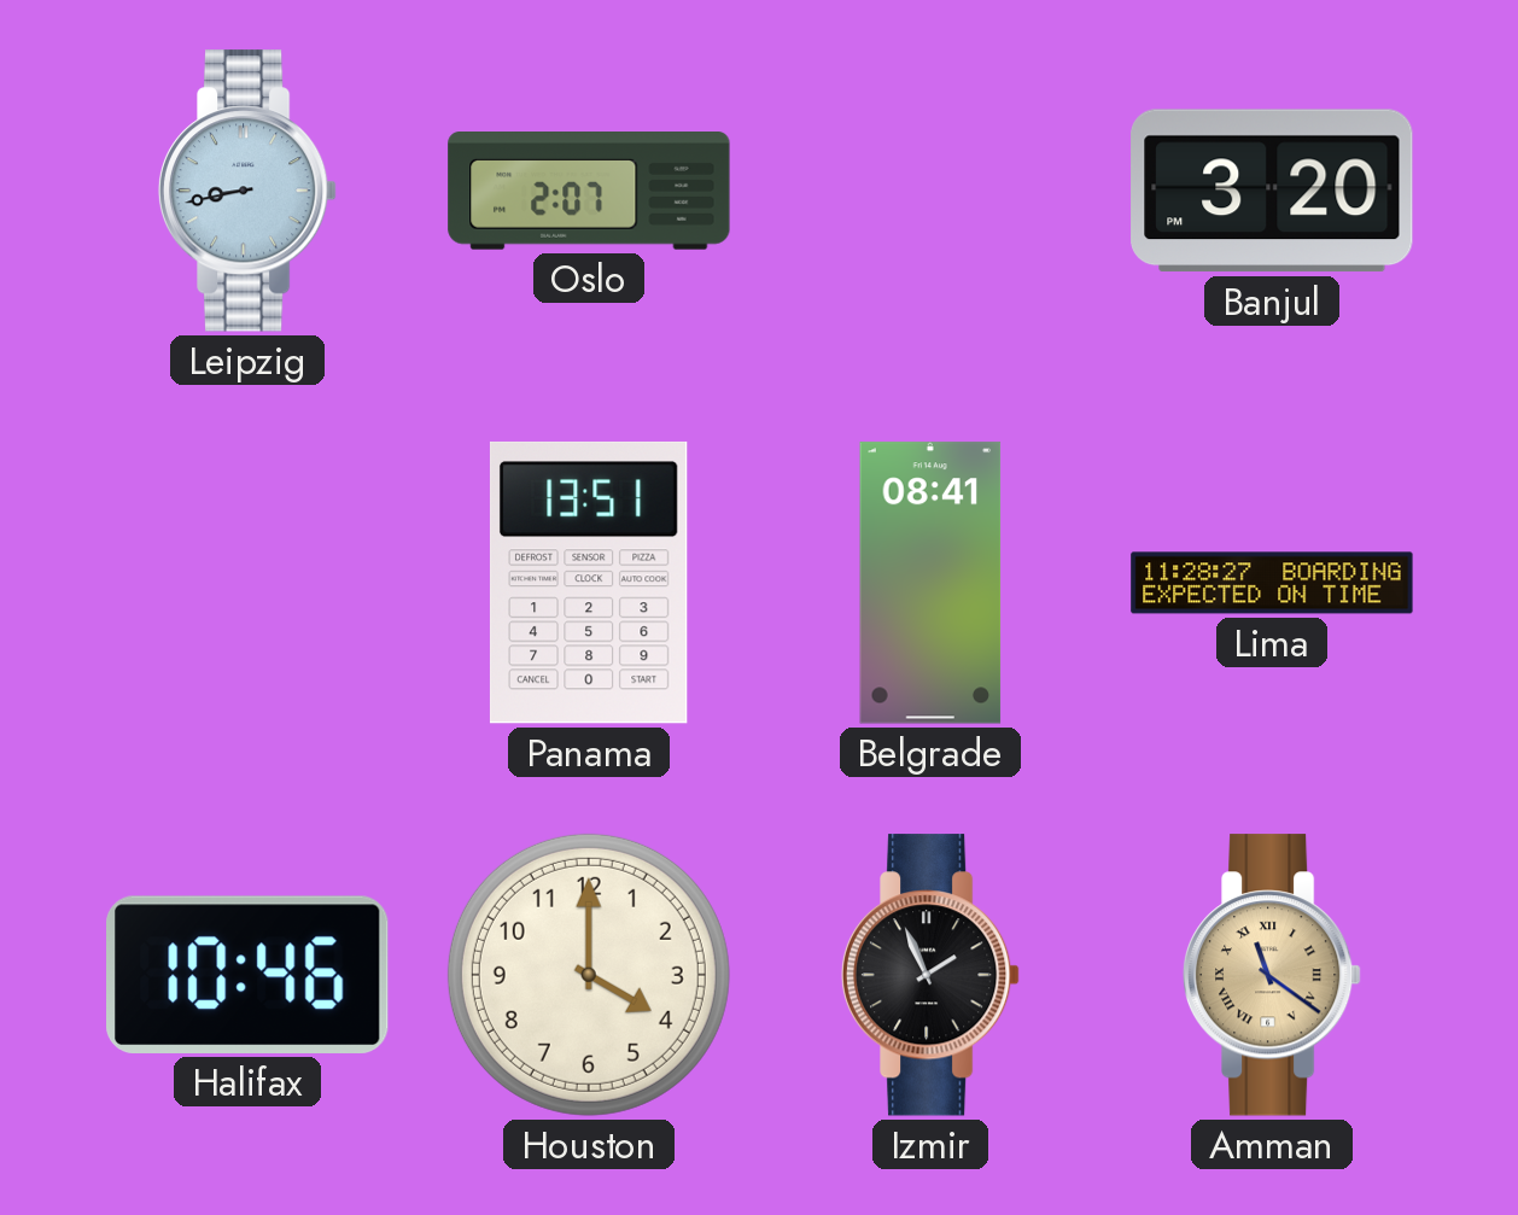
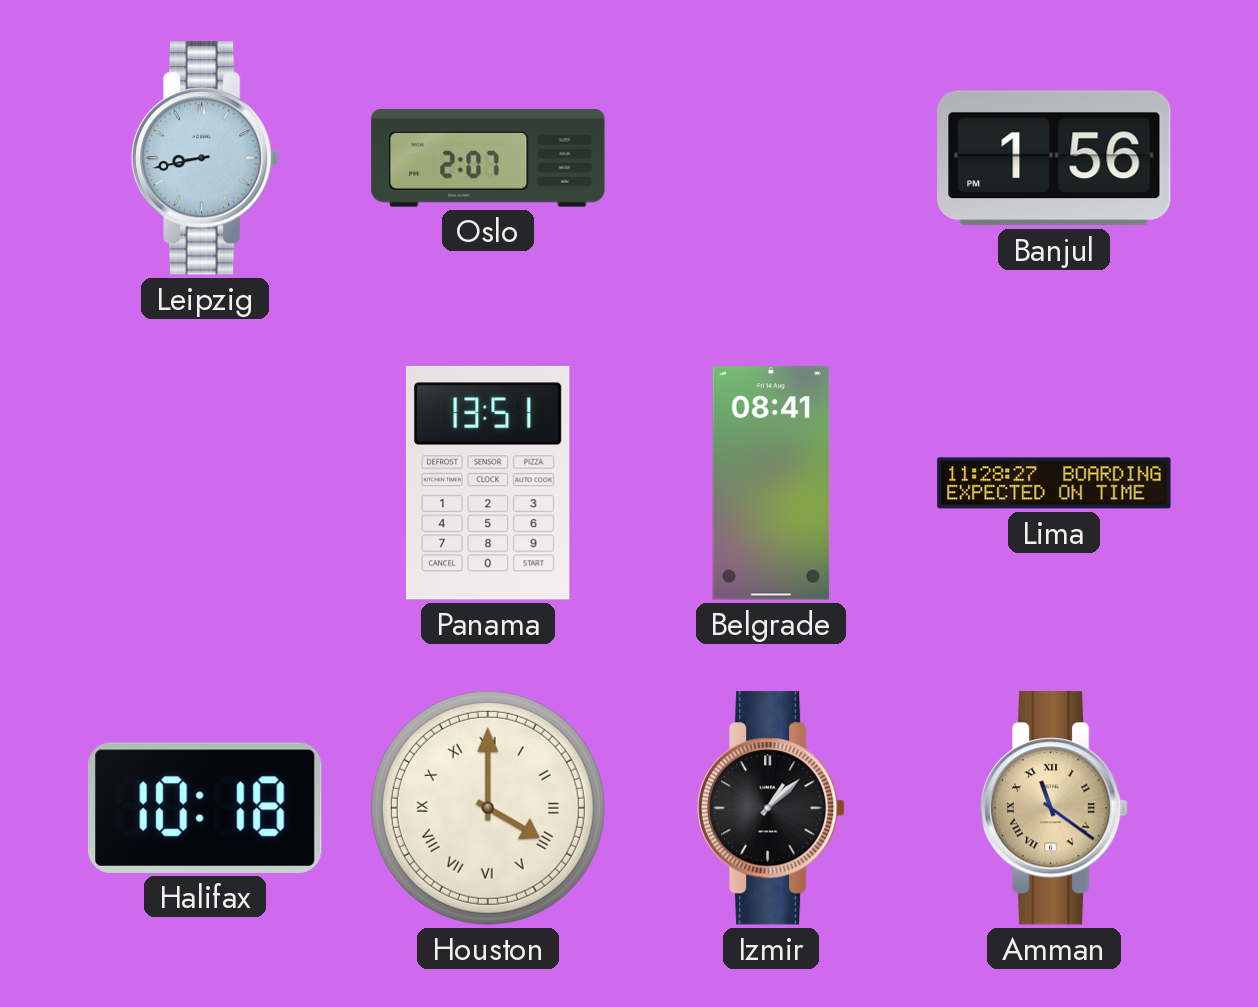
Banjul: 3:20 -> 1:56 (1054, 158)
Halifax: 10:46 -> 10:18 (206, 808)
Houston numerals: Arabic -> Roman (488, 808)
Izmir: 1:56 -> 1:08 (771, 808)
